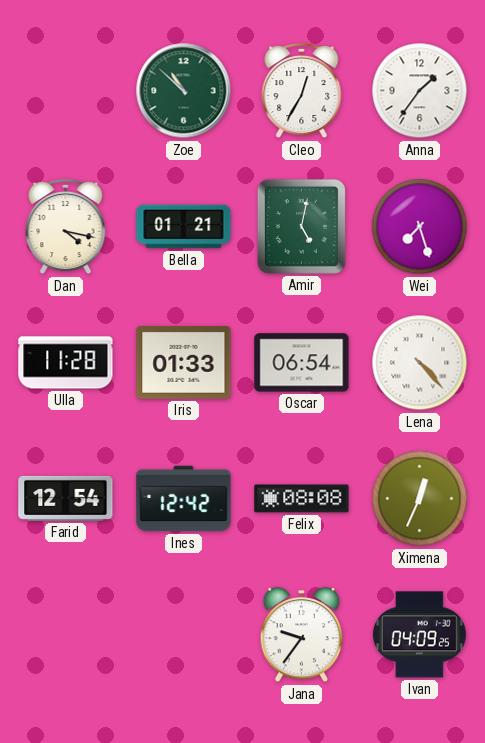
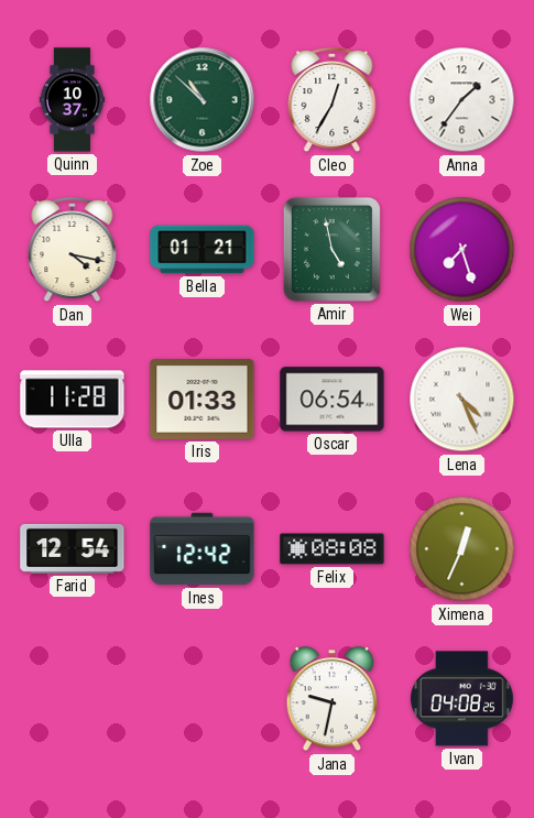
Quinn: none -> 10:37 (73, 100)
Amir: 5:02 -> 4:58 (331, 249)
Lena: 4:23 -> 4:26 (462, 400)
Jana: 9:36 -> 9:32 (333, 699)
Ivan: 04:09 -> 04:08 (461, 699)
